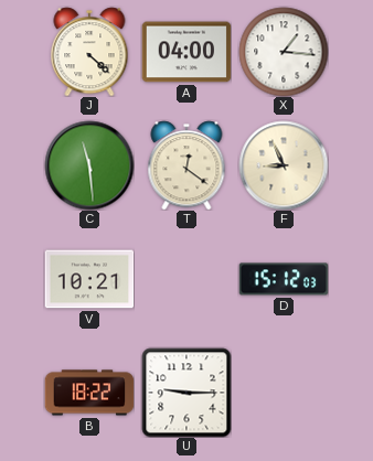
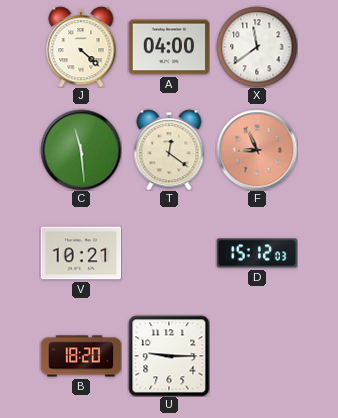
X: 1:16 -> 11:39 (257, 47)
F dial: cream -> salmon (257, 150)
B: 18:22 -> 18:20 (81, 356)
